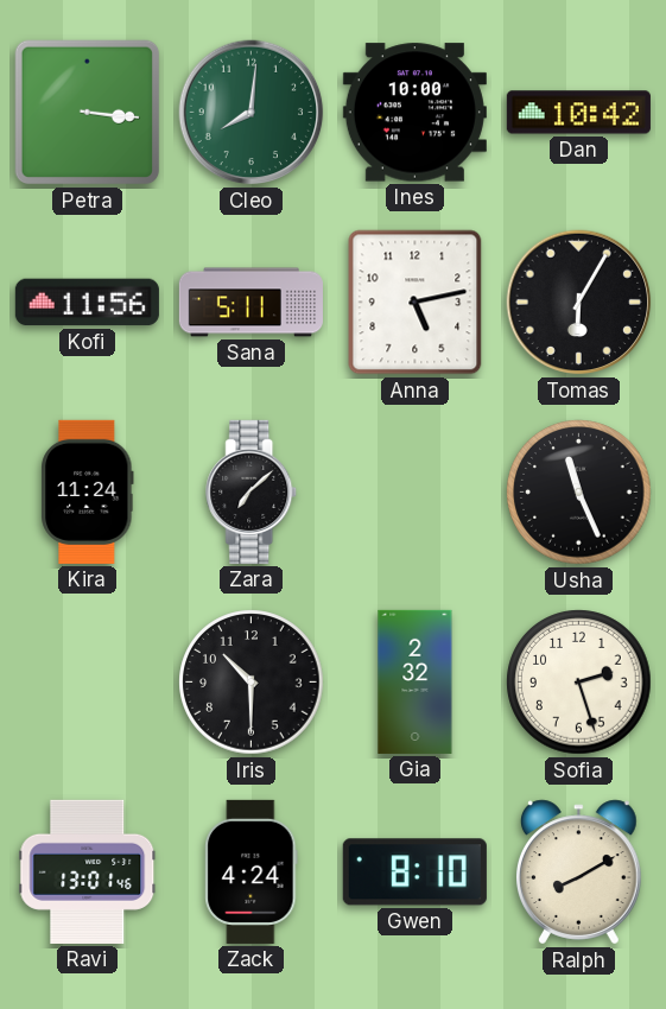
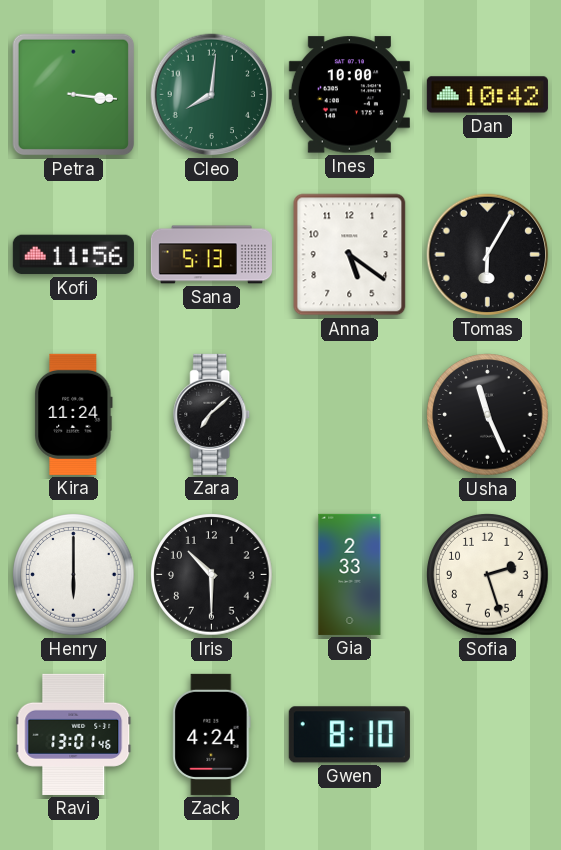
Sana: 5:11 -> 5:13 (211, 255)
Anna: 5:13 -> 5:21 (350, 255)
Henry: none -> 6:00 (74, 575)
Gia: 2:32 -> 2:33 (350, 574)
Ralph: 8:10 -> none (578, 872)
